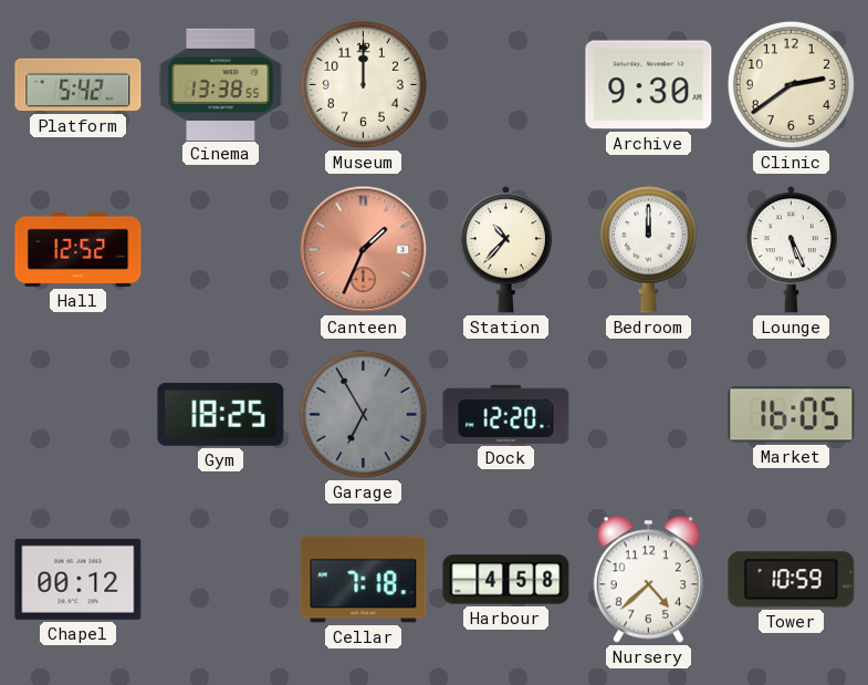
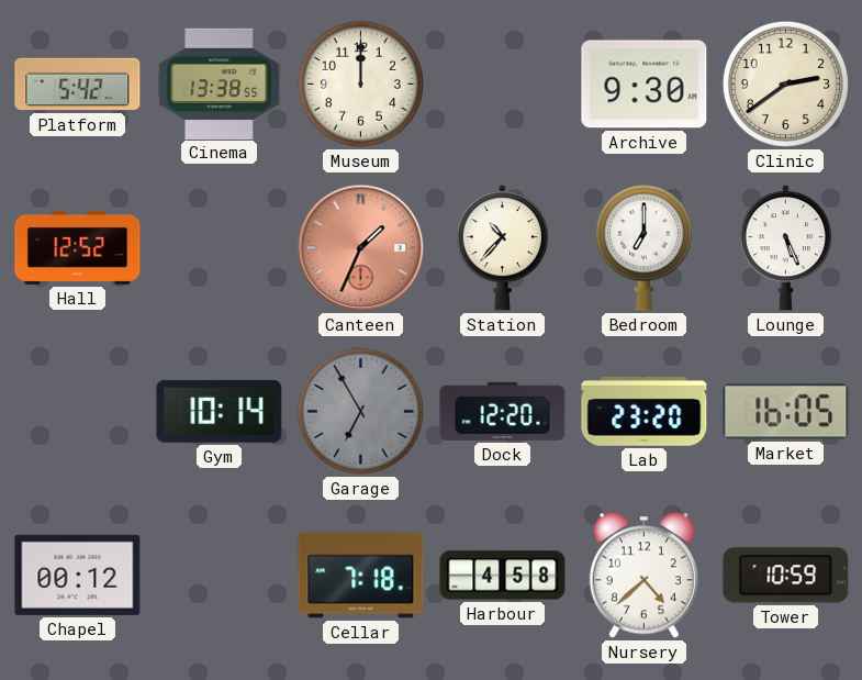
Bedroom: 12:00 -> 7:00 (643, 248)
Gym: 18:25 -> 10:14 (220, 411)
Lab: none -> 23:20 (645, 412)
